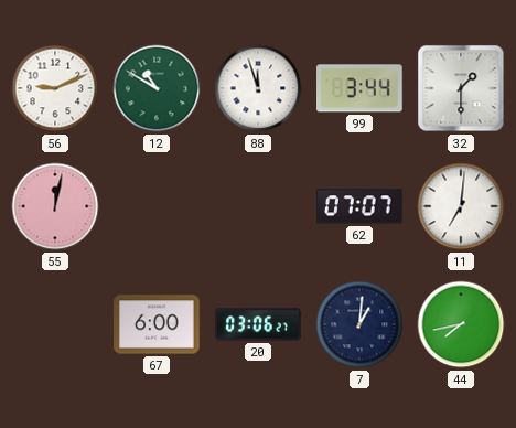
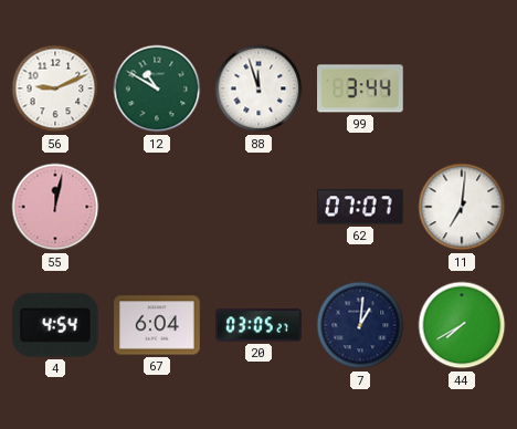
32: 1:30 -> none (461, 88)
4: none -> 4:54 (55, 325)
67: 6:00 -> 6:04 (157, 325)
20: 03:06 -> 03:05 (258, 325)
44: 7:43 -> 7:40 (462, 325)
